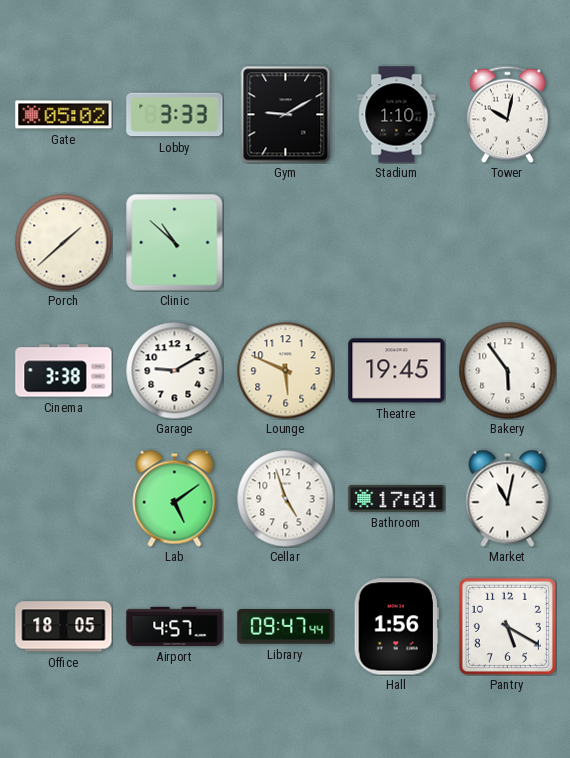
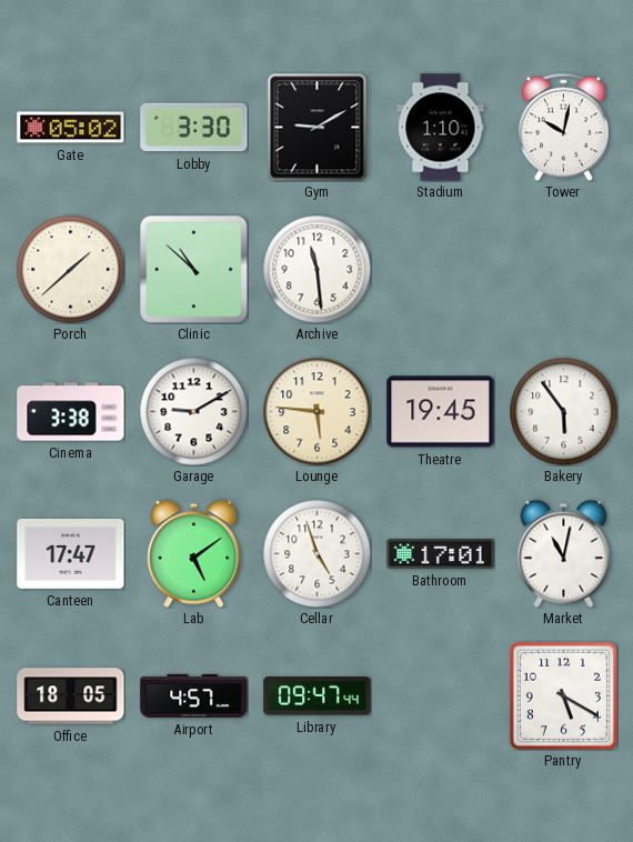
Lobby: 3:33 -> 3:30 (194, 128)
Archive: none -> 11:29 (316, 269)
Lounge: 5:49 -> 5:46 (316, 411)
Canteen: none -> 17:47 (71, 553)
Hall: 1:56 -> none (396, 627)
